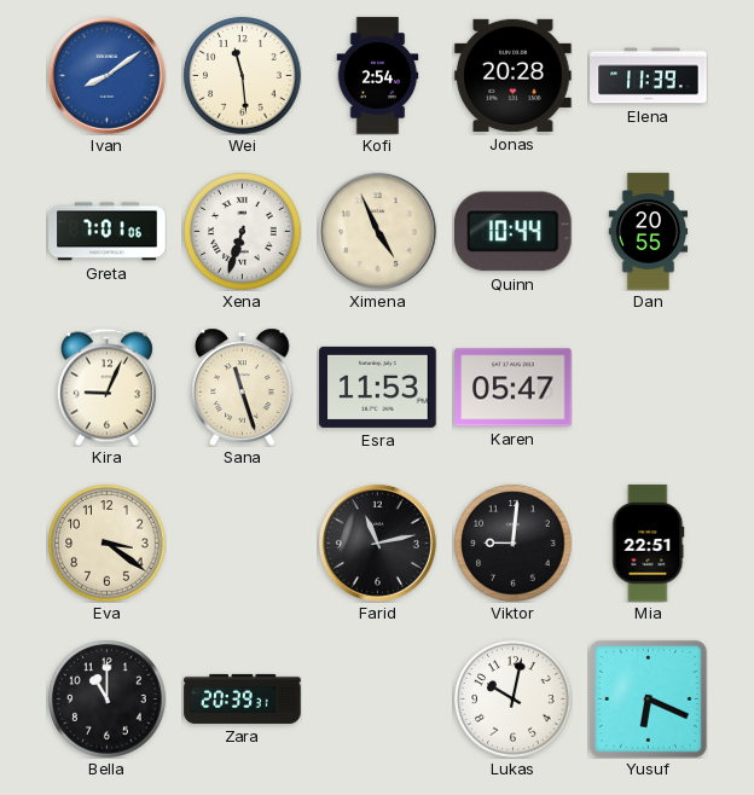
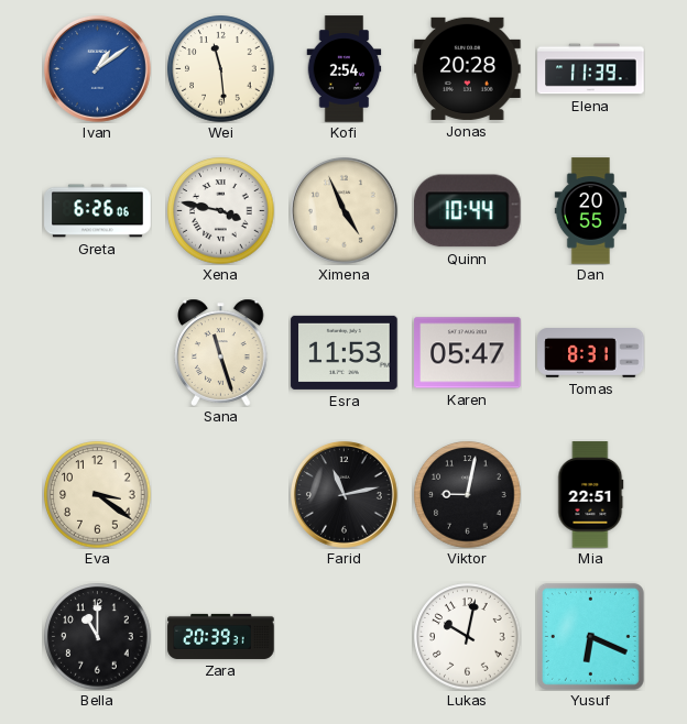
Ivan: 8:09 -> 1:09 (97, 68)
Greta: 7:01 -> 6:26 (98, 211)
Xena: 6:33 -> 3:47 (221, 211)
Kira: 9:04 -> none (106, 387)
Tomas: none -> 8:31 (591, 353)
Viktor: 9:01 -> 9:02 (468, 495)
